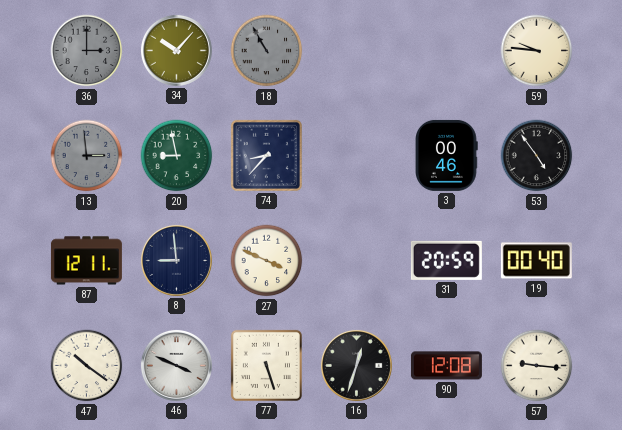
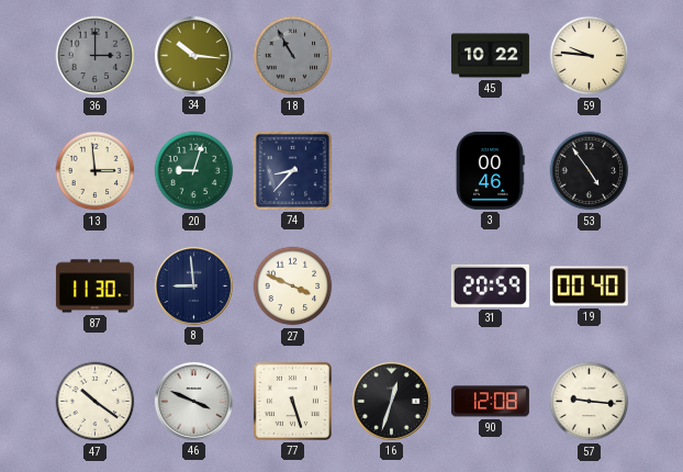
34: 10:07 -> 10:16 (193, 55)
45: none -> 10:22 (490, 56)
13 dial: grey -> cream (96, 171)
20: 8:58 -> 9:03 (194, 171)
87: 12:11 -> 11:30 (94, 286)
